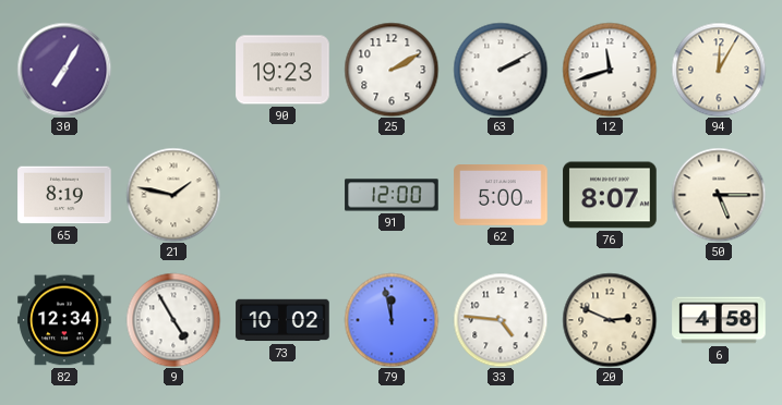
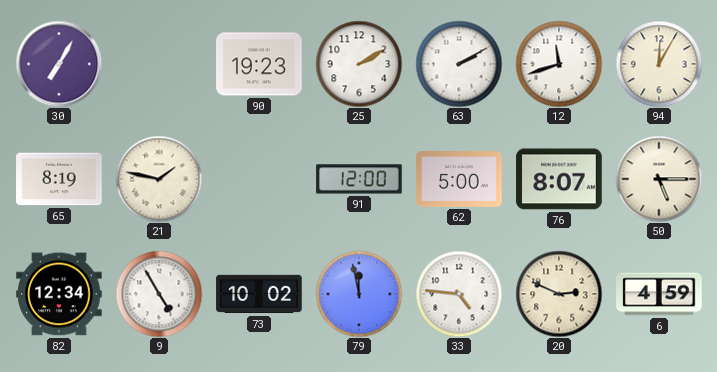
6: 4:58 -> 4:59 (659, 294)
